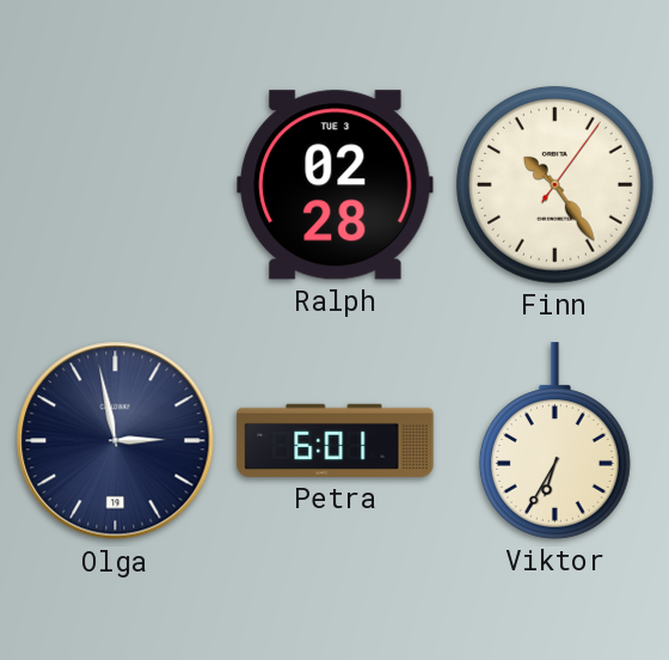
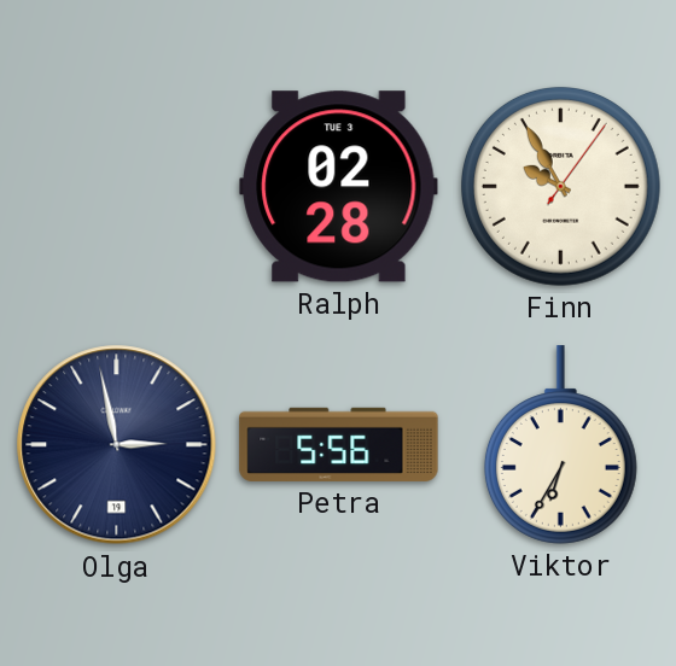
Finn: 10:24 -> 9:55 (560, 186)
Petra: 6:01 -> 5:56 (339, 444)
